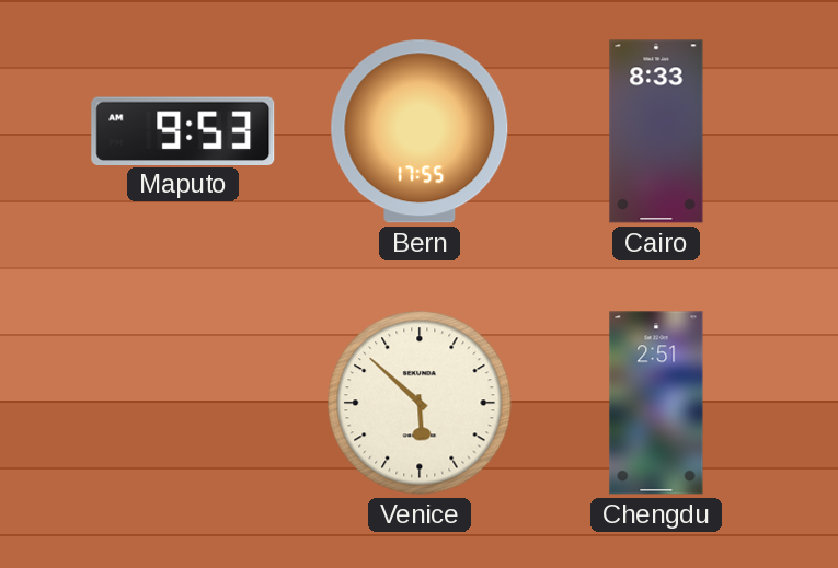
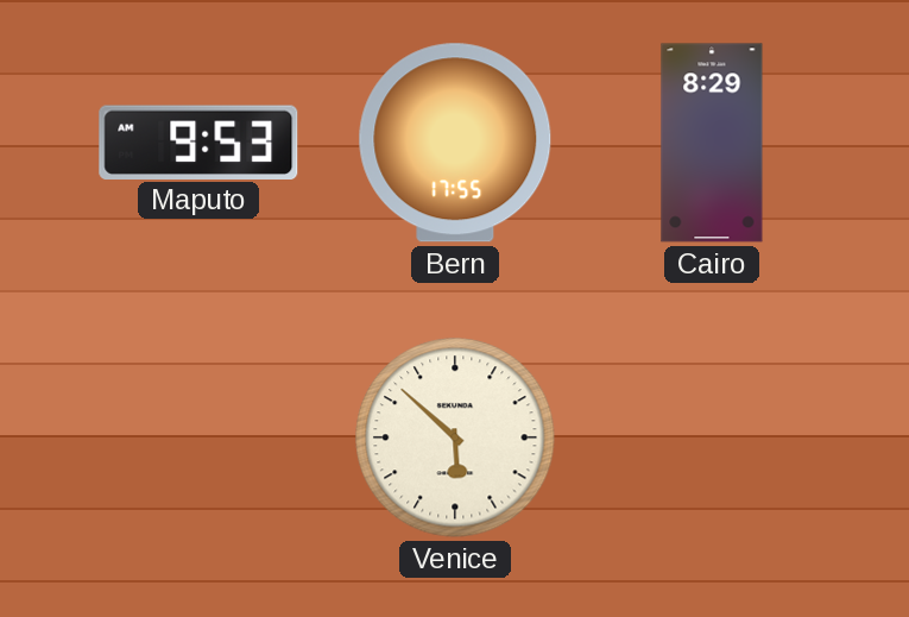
Cairo: 8:33 -> 8:29 (712, 143)
Chengdu: 2:51 -> none (656, 403)
